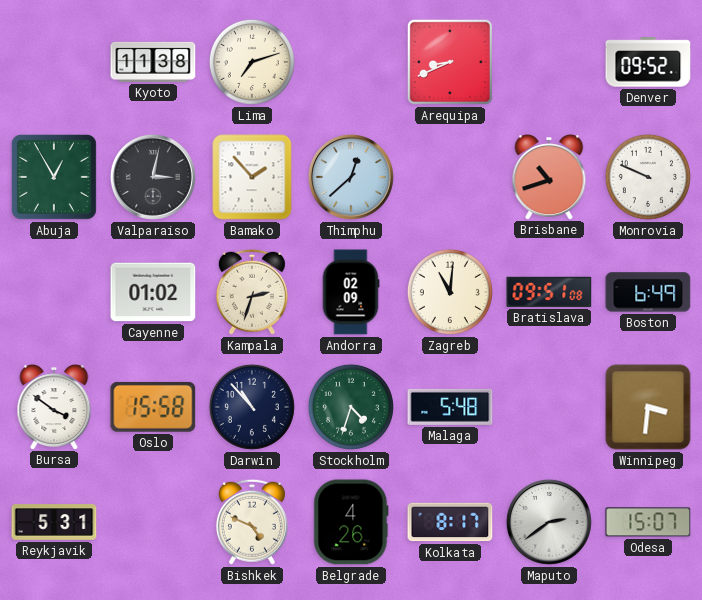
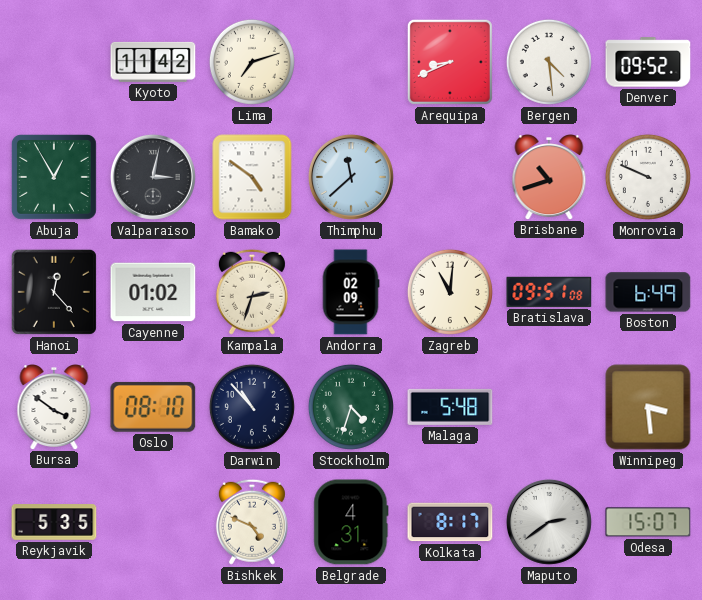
Kyoto: 11:38 -> 11:42 (153, 62)
Bergen: none -> 4:29 (549, 62)
Bamako: 1:53 -> 4:51 (252, 177)
Thimphu: 12:38 -> 11:38 (351, 177)
Hanoi: none -> 12:23 (54, 292)
Oslo: 15:58 -> 08:10 (153, 407)
Winnipeg: 3:31 -> 3:29 (648, 407)
Reykjavik: 5:31 -> 5:35 (54, 522)
Belgrade: 4:26 -> 4:31 (351, 522)
